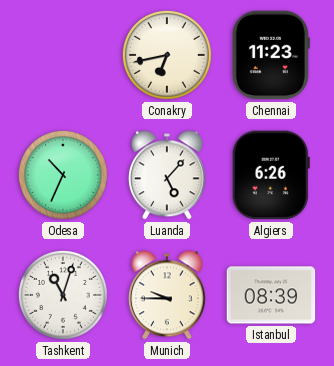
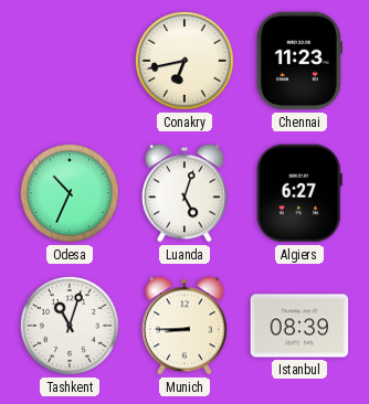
Luanda: 5:07 -> 5:03 (186, 193)
Algiers: 6:26 -> 6:27 (299, 193)
Munich: 9:45 -> 8:45 (186, 326)
